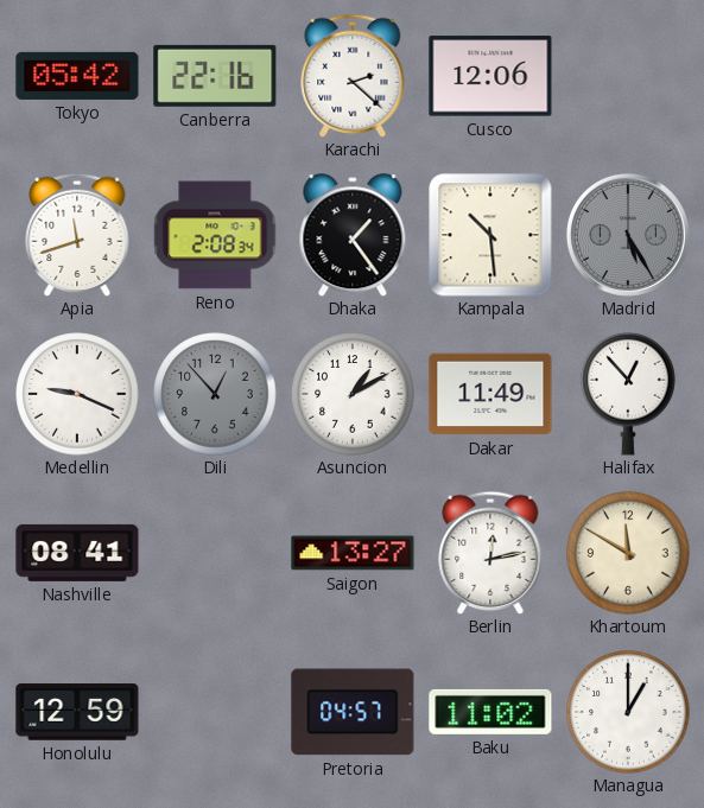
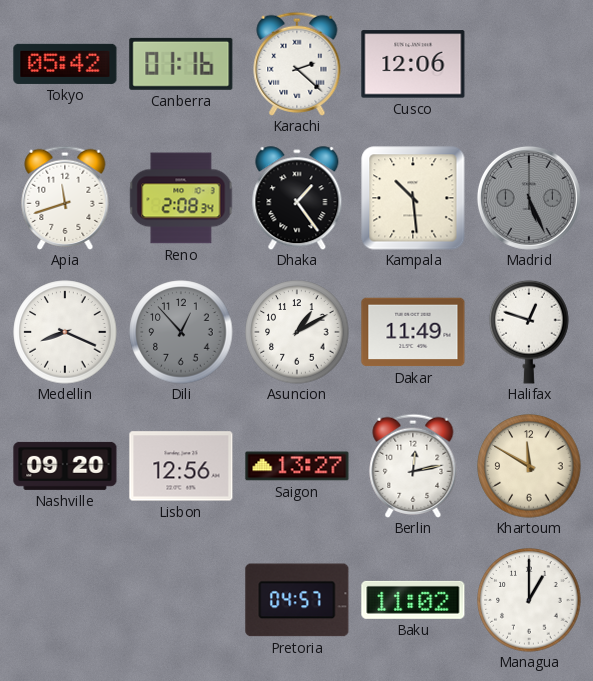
Canberra: 22:16 -> 01:16 (181, 64)
Madrid: 5:25 -> 5:26 (529, 198)
Medellin: 9:19 -> 8:19 (65, 332)
Halifax: 12:53 -> 12:48 (529, 332)
Nashville: 08:41 -> 09:20 (65, 466)
Lisbon: none -> 12:56 (181, 466)
Honolulu: 12:59 -> none (77, 712)
